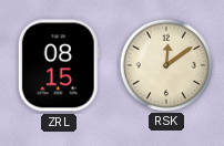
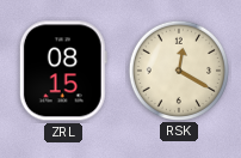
RSK: 12:09 -> 12:20 (178, 69)
